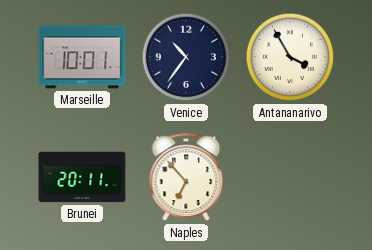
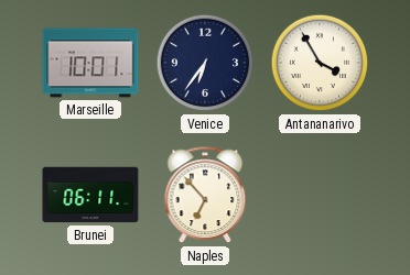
Venice: 10:36 -> 6:36 (205, 63)
Brunei: 20:11 -> 06:11 (90, 195)
